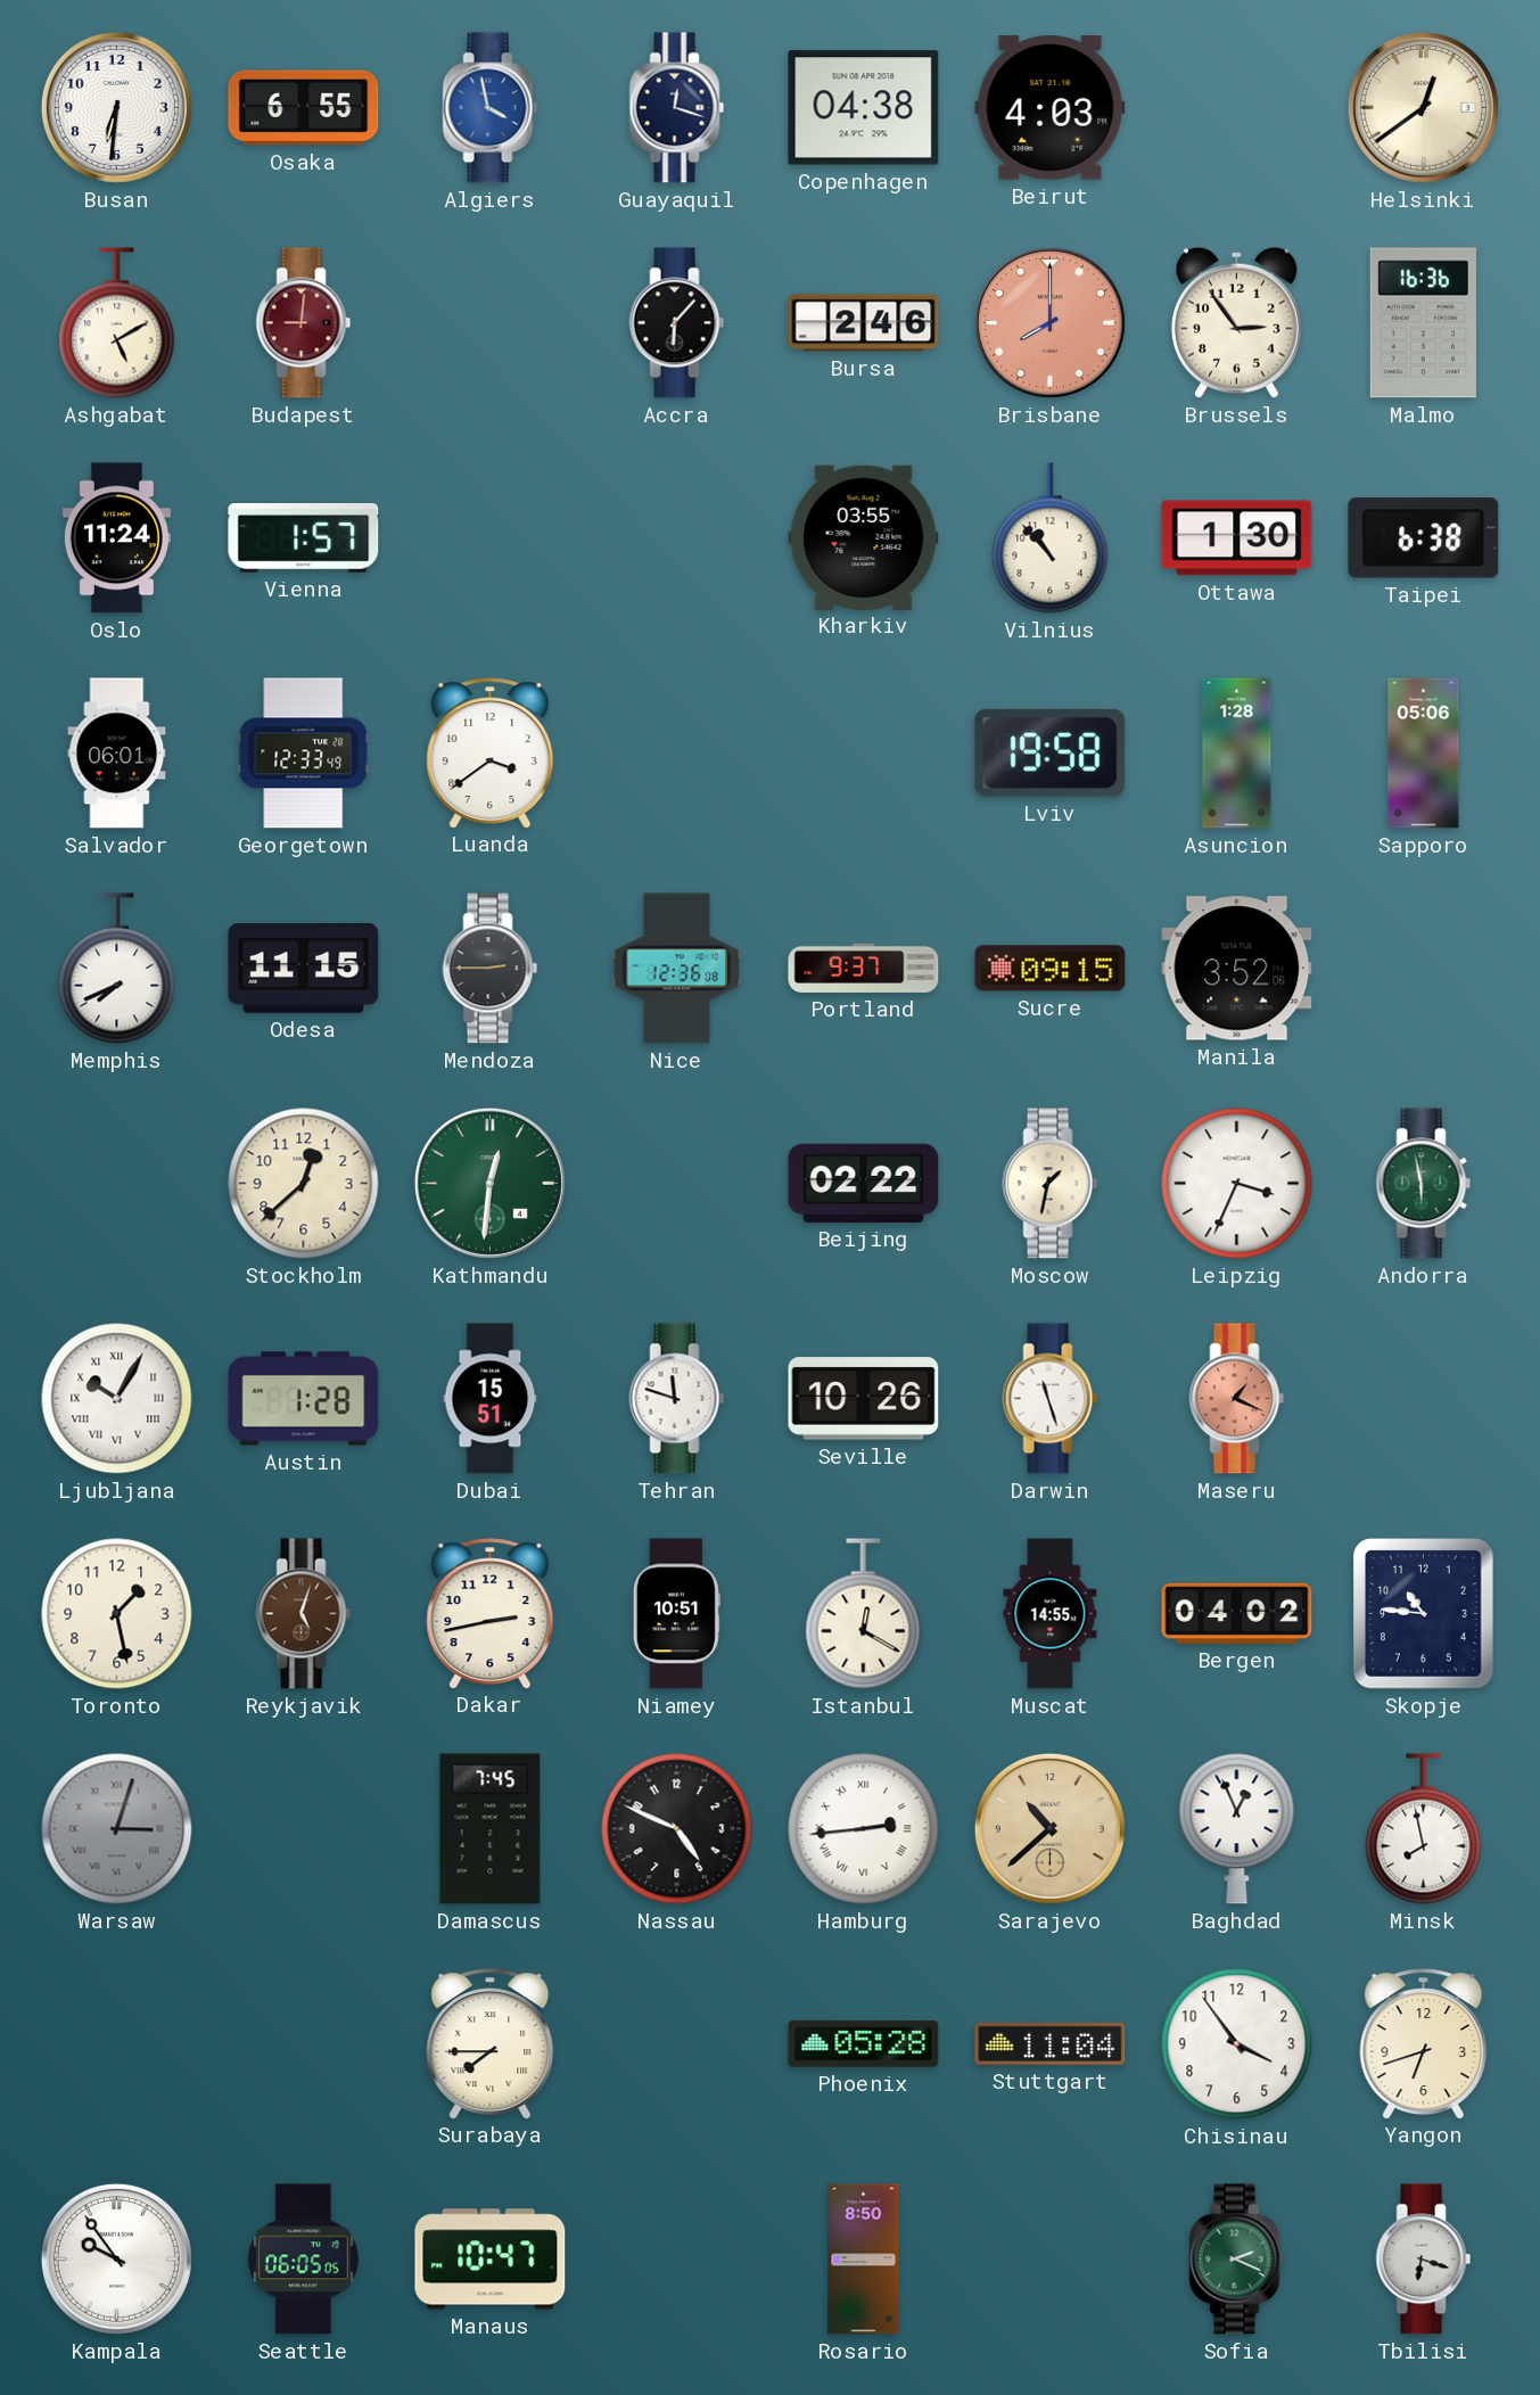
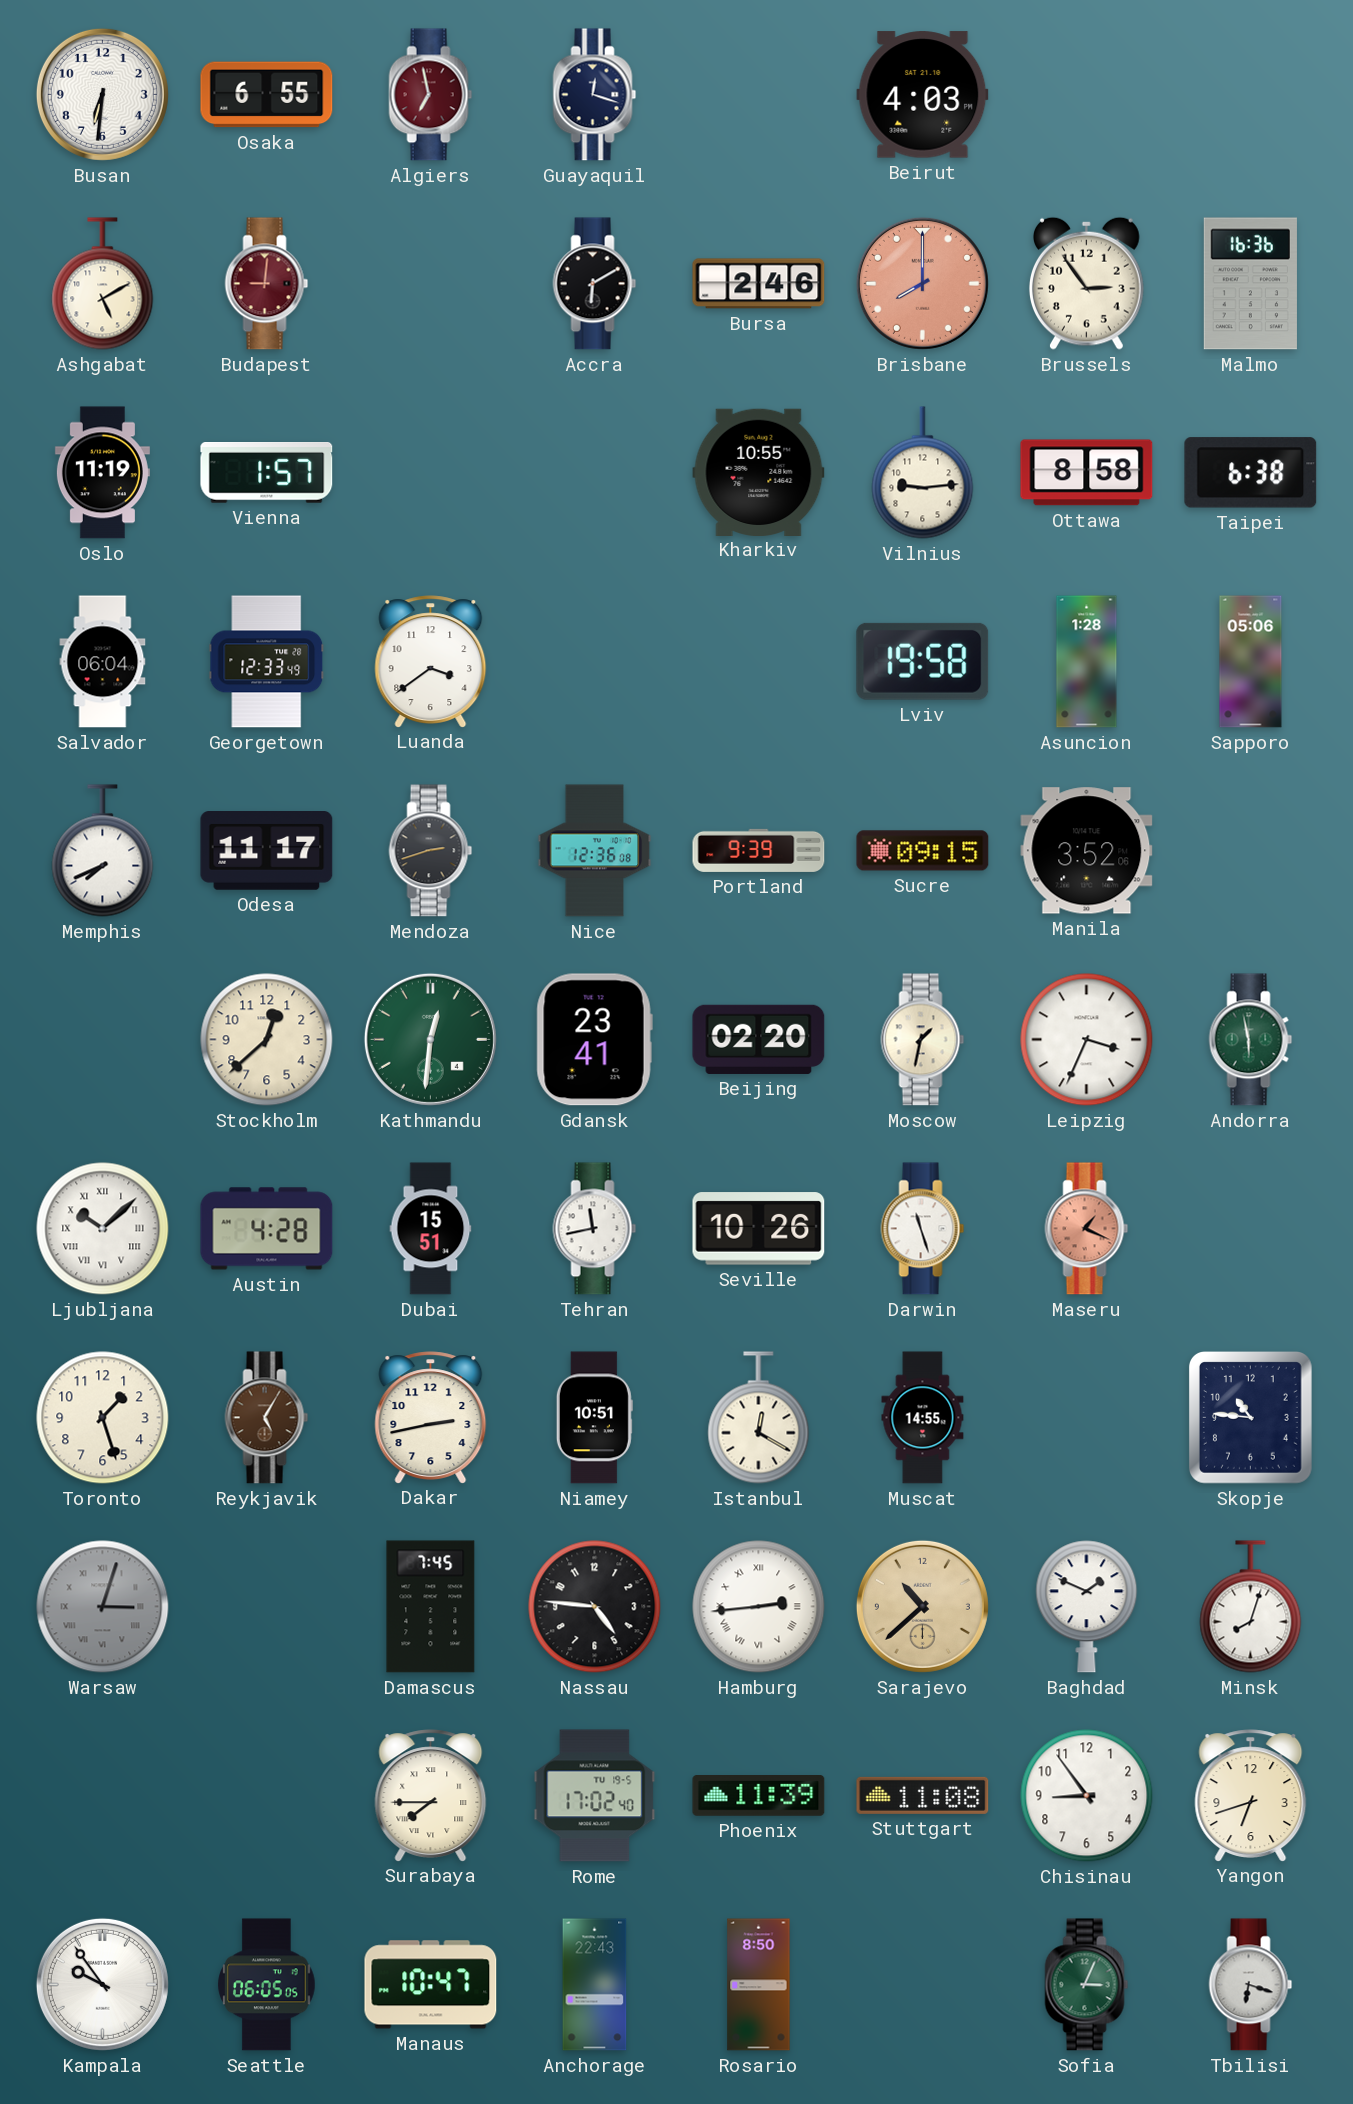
Algiers: 3:58 -> 6:58 (431, 95)
Algiers dial: blue -> burgundy (431, 95)
Copenhagen: 04:38 -> none (864, 108)
Helsinki: 12:39 -> none (1423, 107)
Accra: 6:07 -> 6:10 (595, 284)
Oslo: 11:24 -> 11:19 (102, 473)
Kharkiv: 03:55 -> 10:55 (759, 472)
Vilnius: 10:53 -> 9:14 (923, 473)
Ottawa: 1:30 -> 8:58 (1087, 473)
Salvador: 06:01 -> 06:04 (103, 662)
Odesa: 11:15 -> 11:17 (267, 851)
Mendoza: 2:45 -> 2:42 (431, 851)
Portland: 9:37 -> 9:39 (759, 850)
Gdansk: none -> 23:41 (594, 1040)
Beijing: 02:22 -> 02:20 (759, 1039)
Ljubljana: 10:05 -> 10:08 (103, 1229)
Austin: 1:28 -> 4:28 (267, 1229)
Tehran: 11:48 -> 11:43 (595, 1229)
Toronto: 1:28 -> 1:27 (103, 1418)
Reykjavik: 5:03 -> 5:05 (267, 1418)
Bergen: 04:02 -> none (1237, 1613)
Nassau: 4:49 -> 4:46 (595, 1607)
Baghdad: 12:56 -> 1:49 (1087, 1607)
Minsk: 7:58 -> 8:03 (1251, 1607)
Rome: none -> 17:02 (595, 1796)
Phoenix: 05:28 -> 11:39 (759, 1796)
Stuttgart: 11:04 -> 11:08 (923, 1795)
Chisinau: 3:54 -> 8:54 (1087, 1796)
Anchorage: none -> 22:43 (595, 1985)
Sofia: 2:19 -> 3:04 (1087, 1985)
